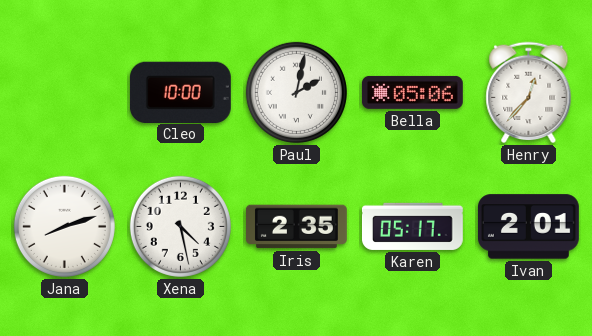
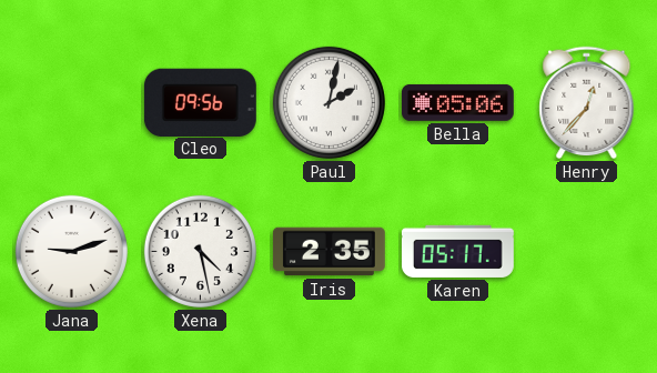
Cleo: 10:00 -> 09:56 (200, 102)
Jana: 8:12 -> 9:12 (71, 251)
Ivan: 2:01 -> none (528, 227)
